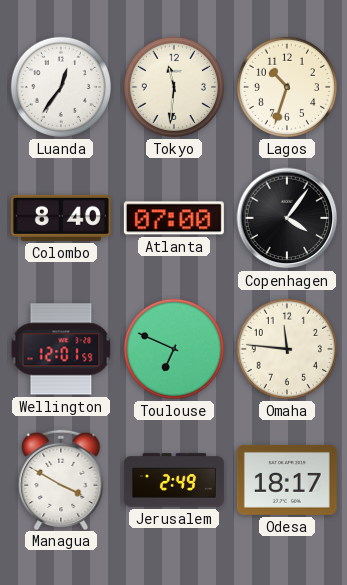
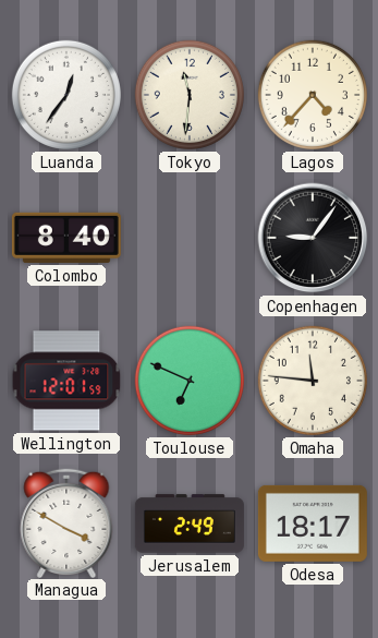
Lagos: 10:33 -> 4:37 (313, 95)
Atlanta: 07:00 -> none (174, 218)
Copenhagen: 4:06 -> 9:06 (313, 238)
